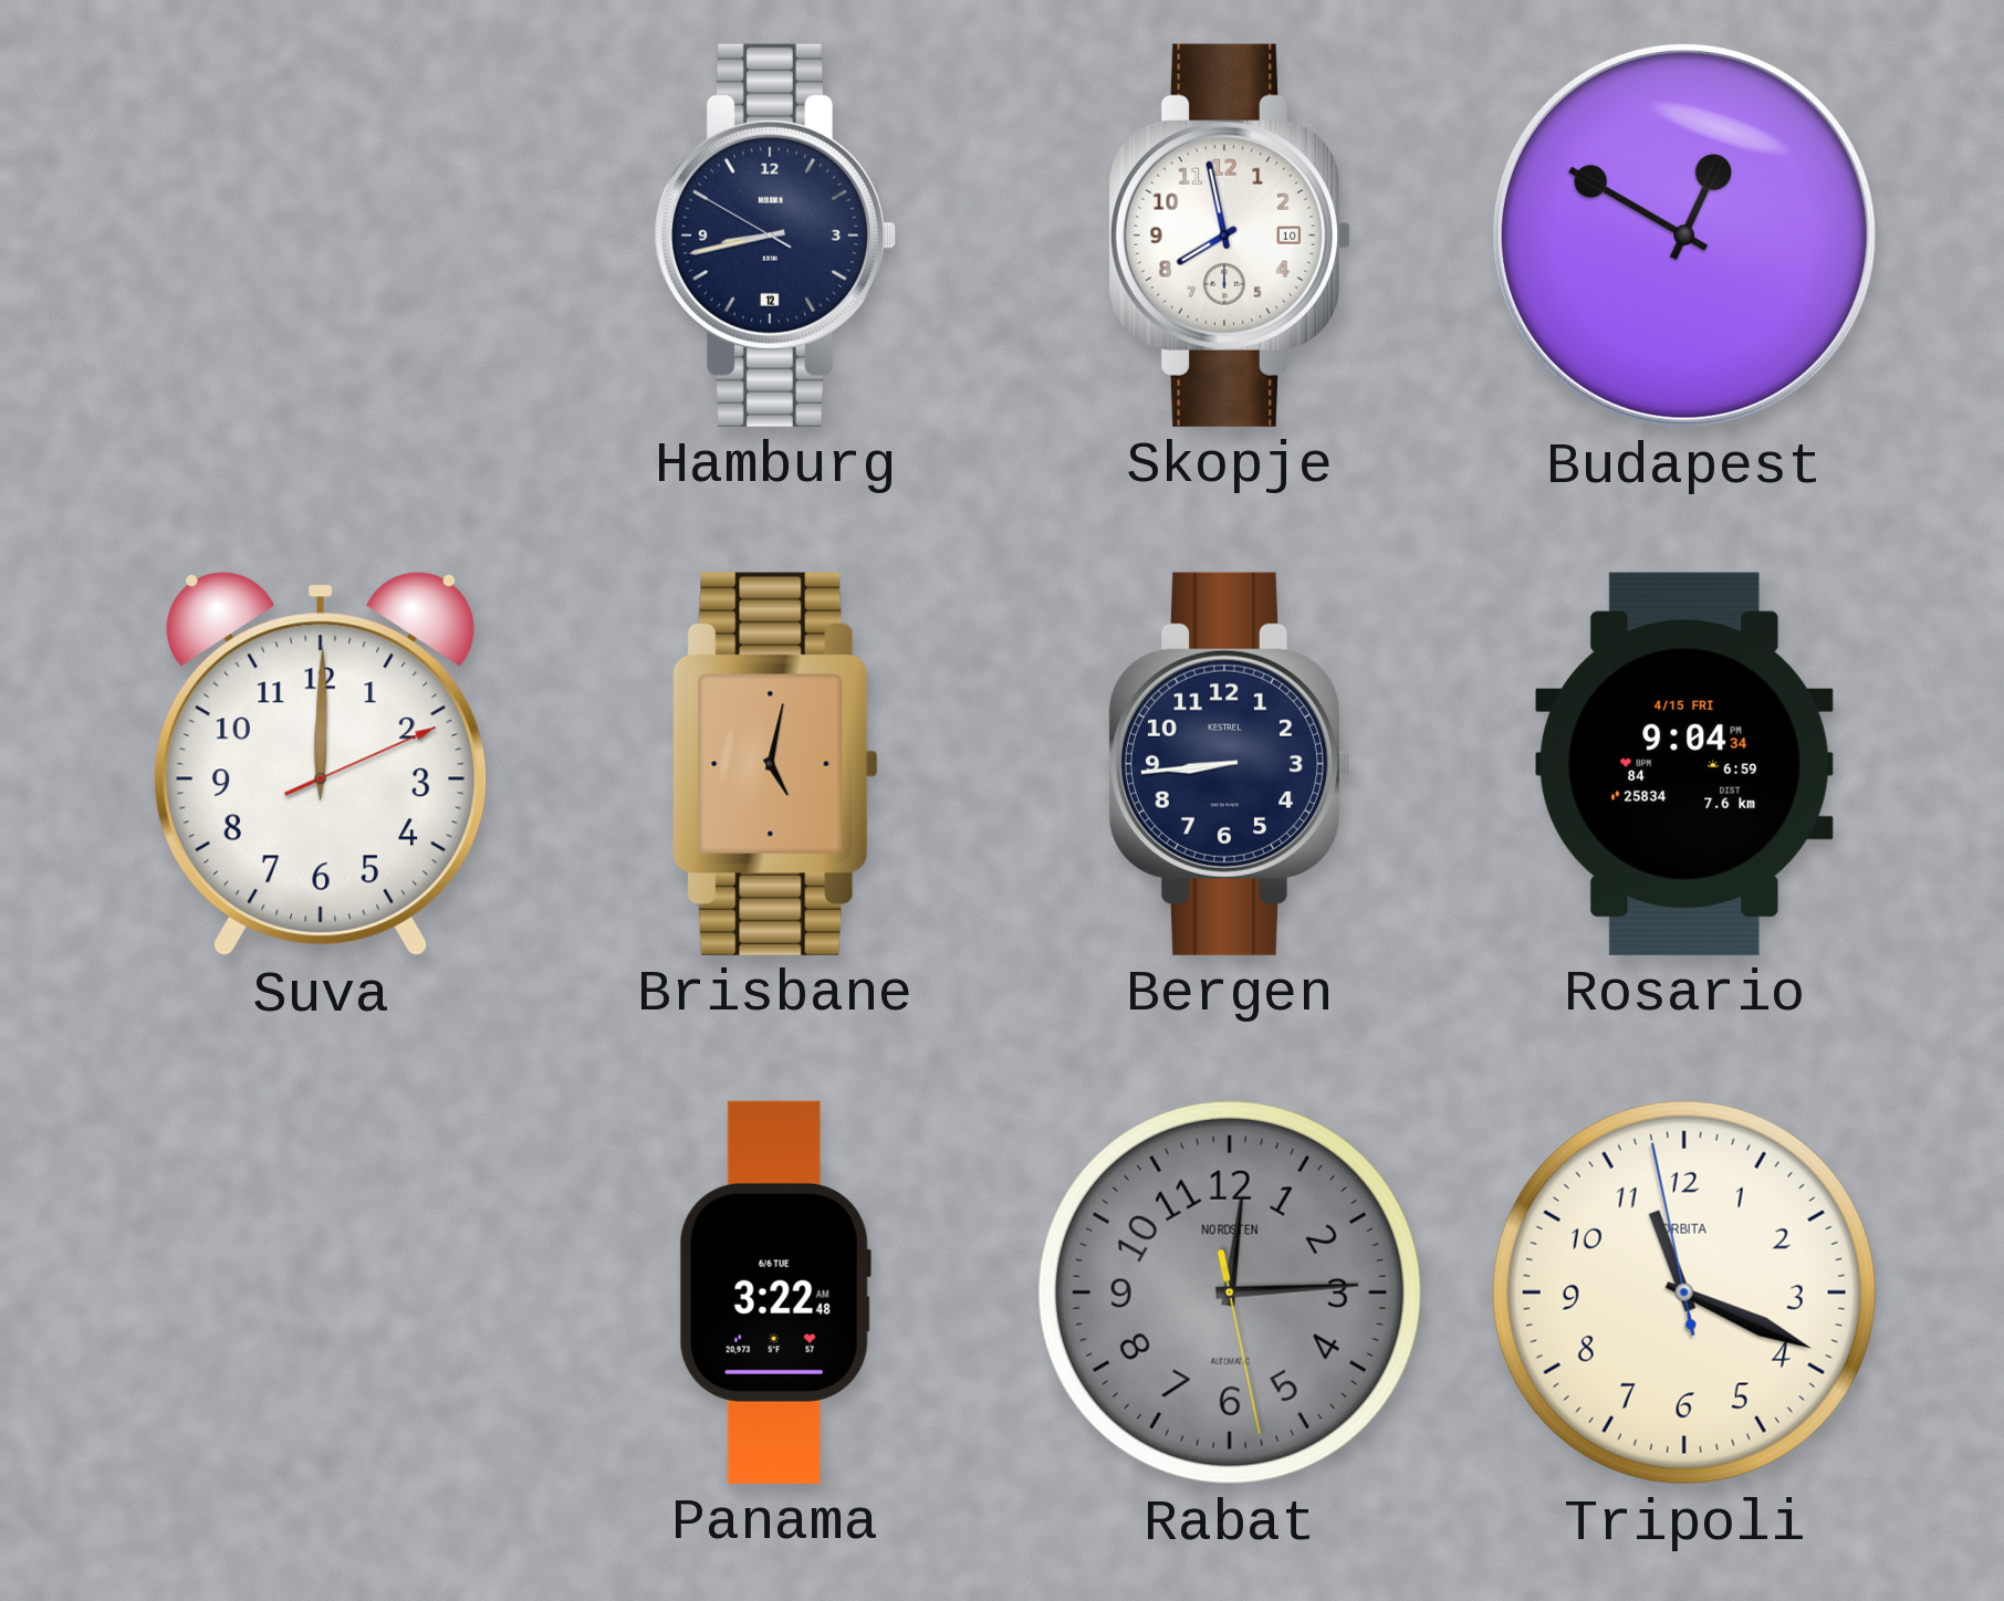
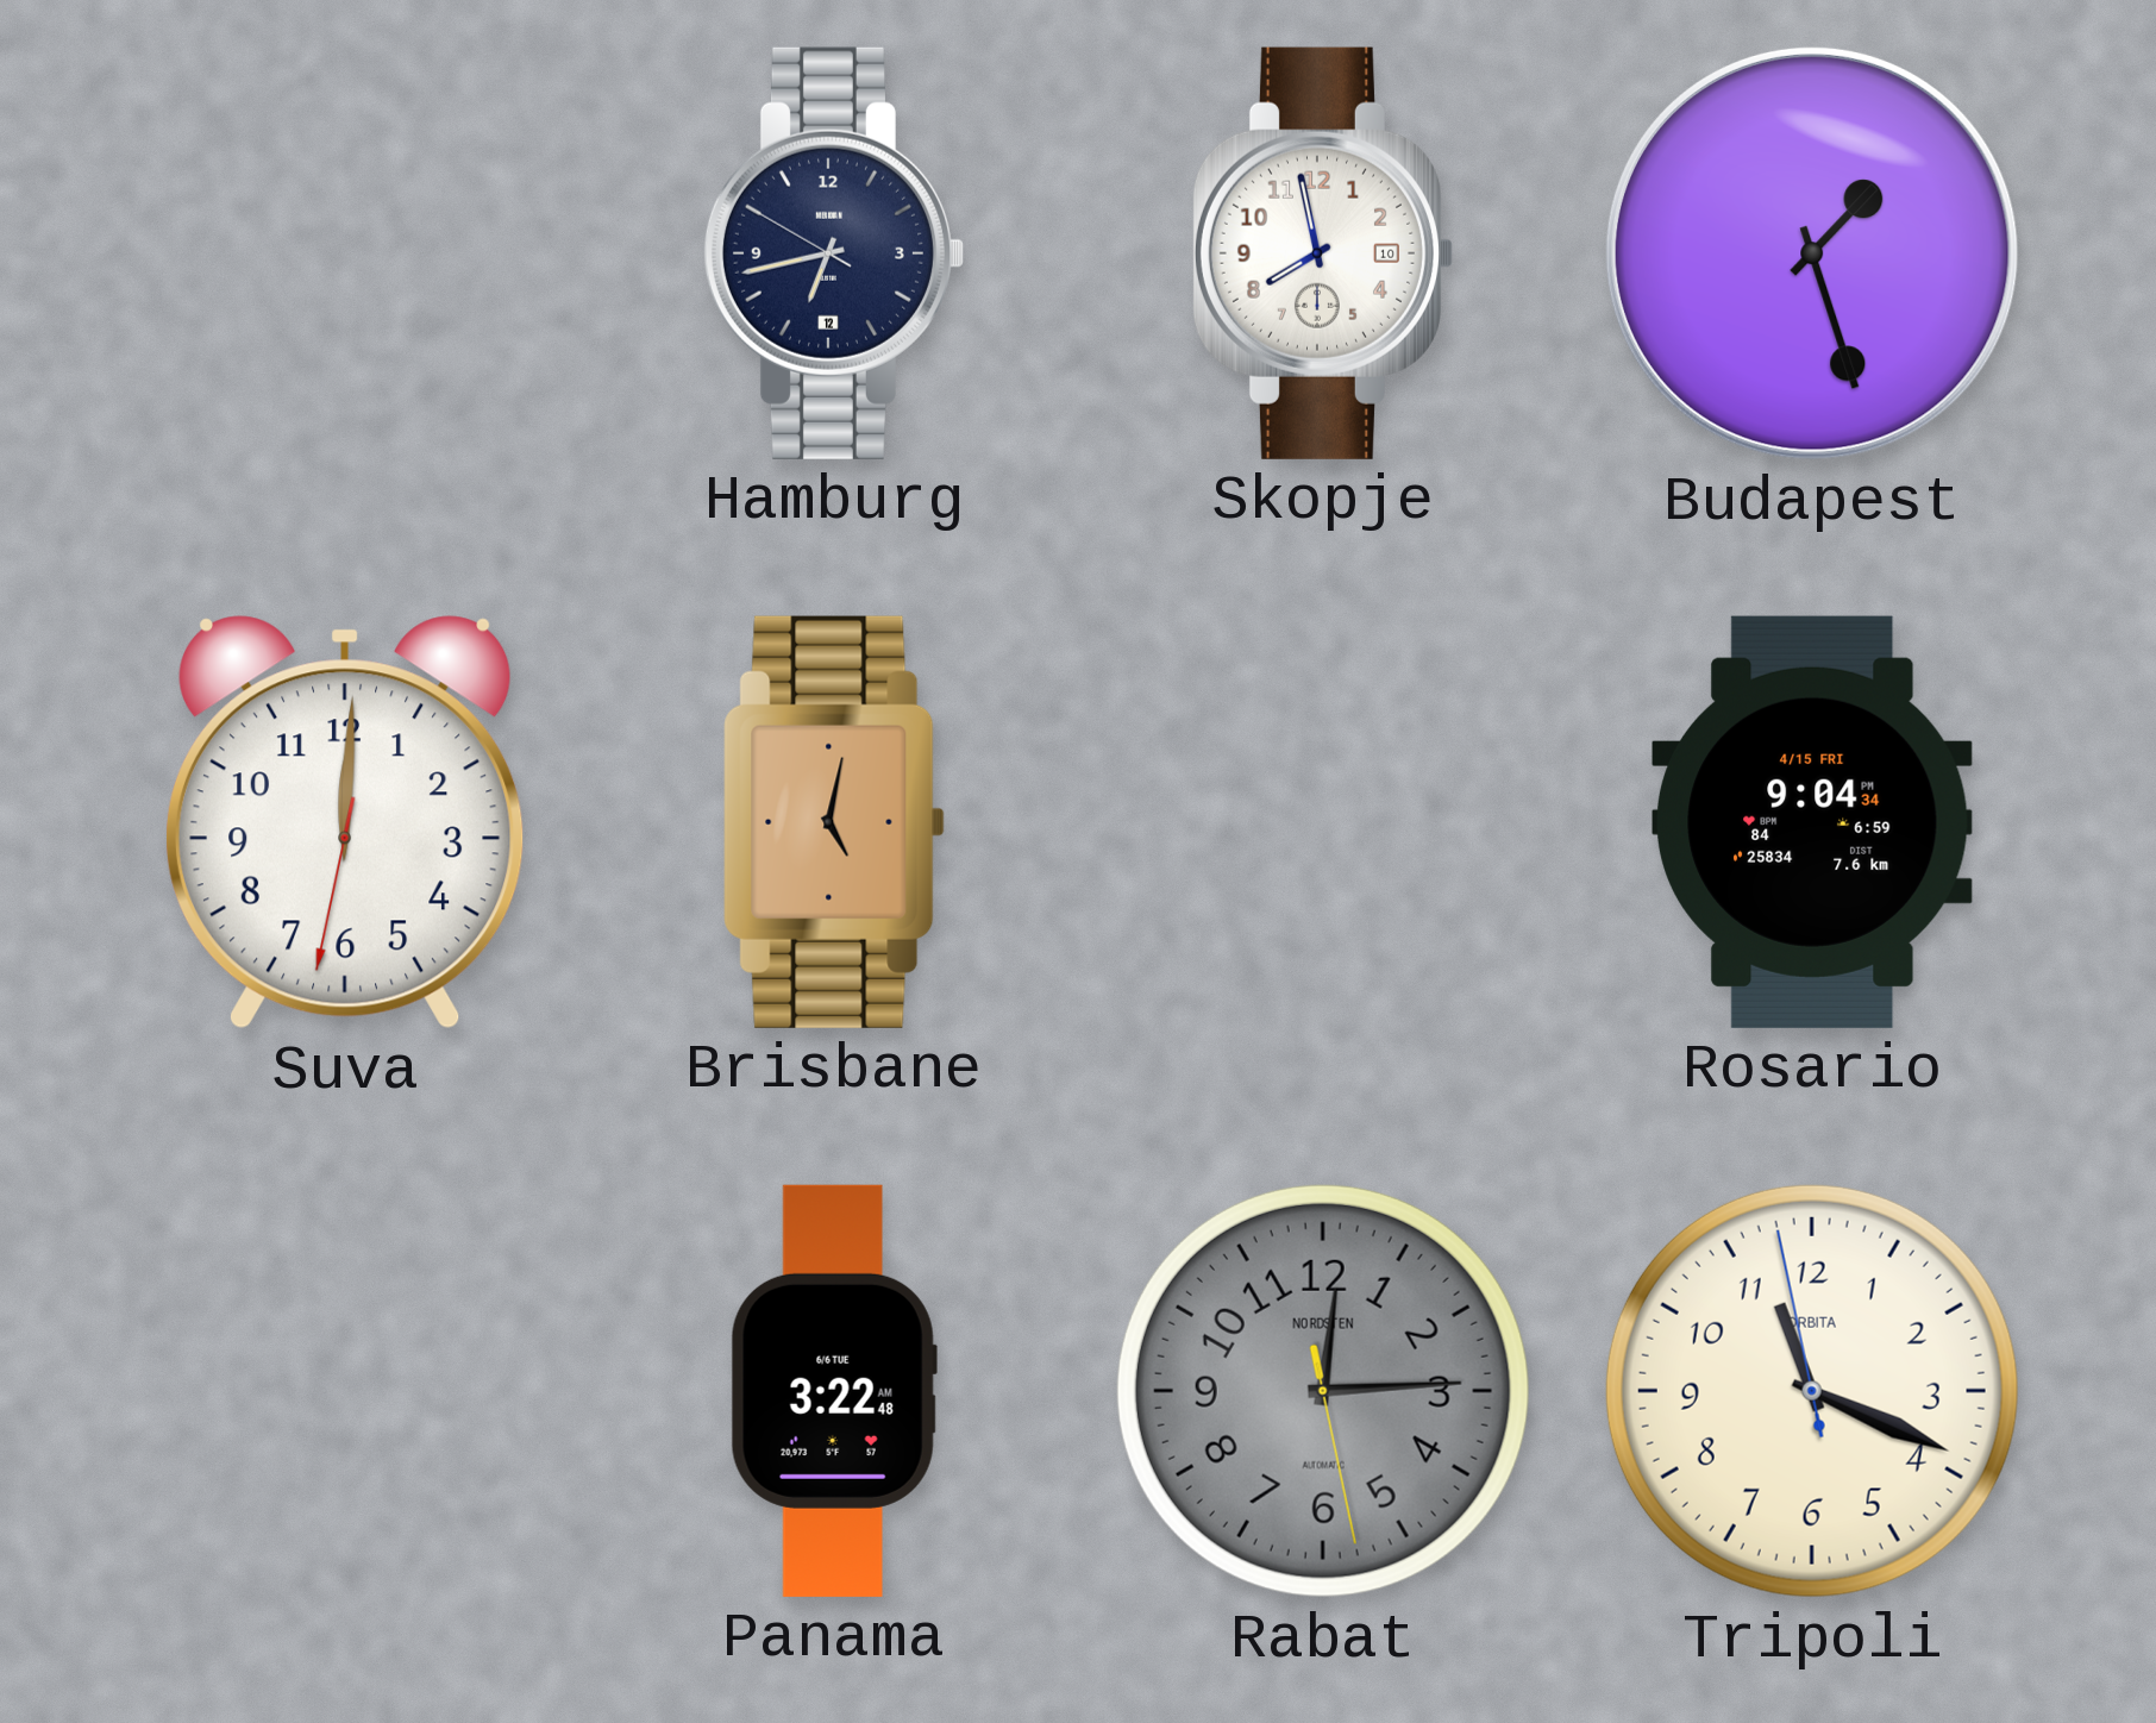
Hamburg: 8:42 -> 6:42 (833, 253)
Budapest: 12:50 -> 1:27 (1812, 253)
Suva: 12:00:11 -> 12:00:32 (345, 822)
Bergen: 8:44 -> none (1229, 764)
